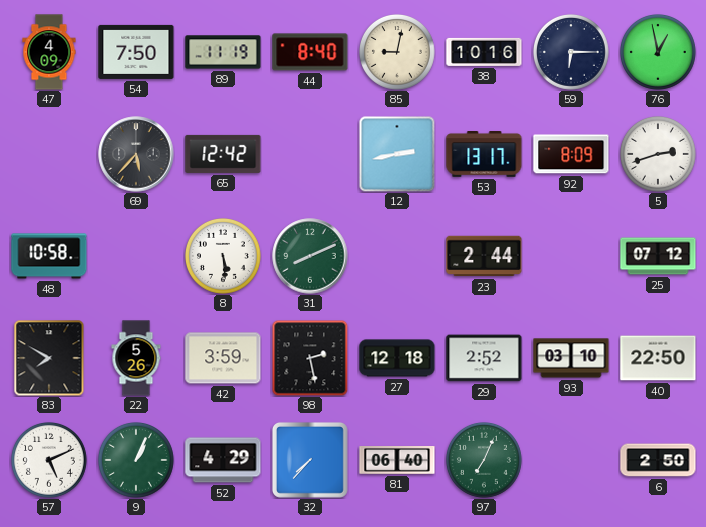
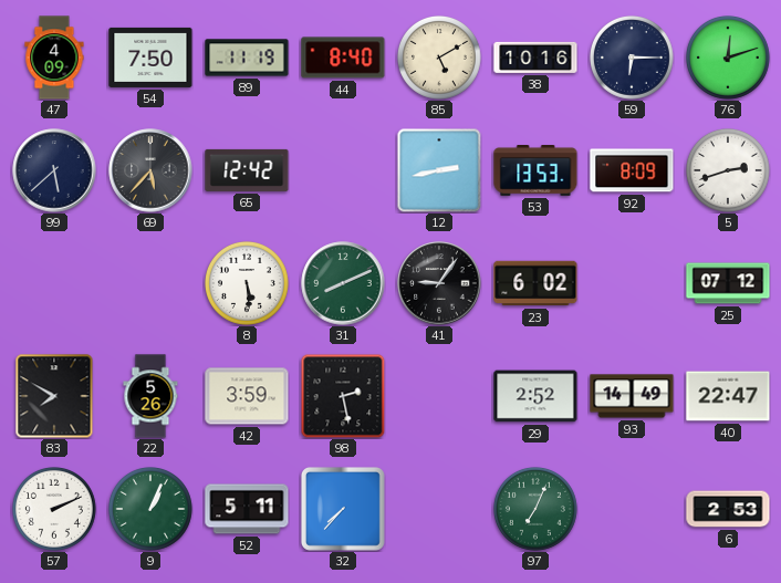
85: 9:02 -> 5:10 (440, 59)
76: 12:58 -> 12:12 (729, 59)
99: none -> 5:38 (54, 170)
53: 13:17 -> 13:53 (535, 171)
48: 10:58 -> none (49, 256)
41: none -> 9:06 (439, 283)
23: 2:44 -> 6:02 (535, 283)
27: 12:18 -> none (397, 358)
93: 03:10 -> 14:49 (632, 396)
40: 22:50 -> 22:47 (728, 396)
57: 5:11 -> 2:11 (55, 510)
52: 4:29 -> 5:11 (247, 509)
81: 06:40 -> none (397, 461)
6: 2:50 -> 2:53 (728, 509)
